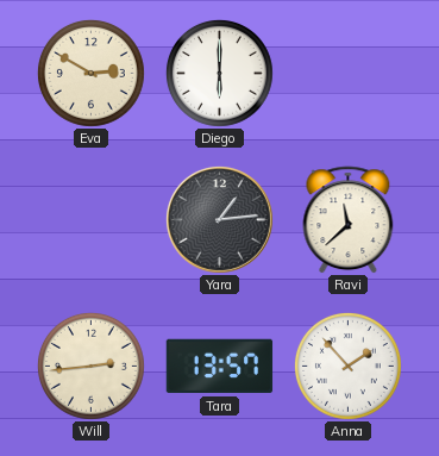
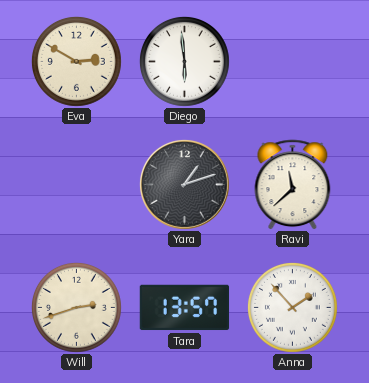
Diego: 6:00 -> 5:59 (184, 61)
Yara: 1:14 -> 1:12 (184, 184)
Will: 2:44 -> 2:42 (76, 307)
